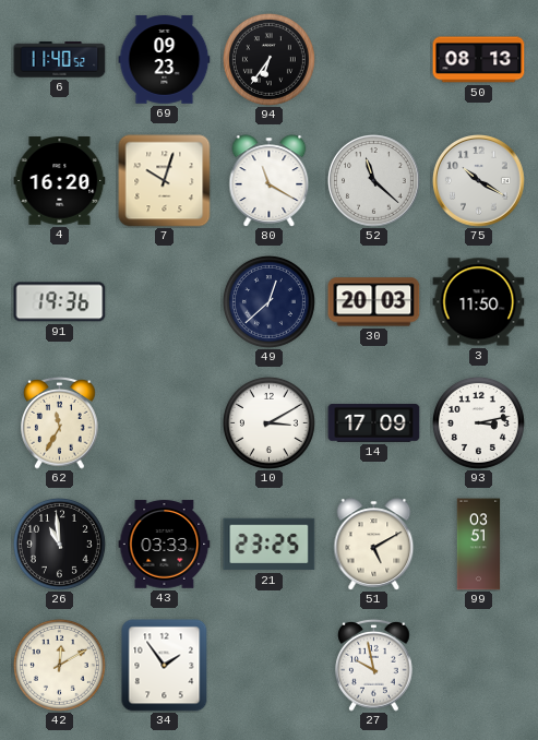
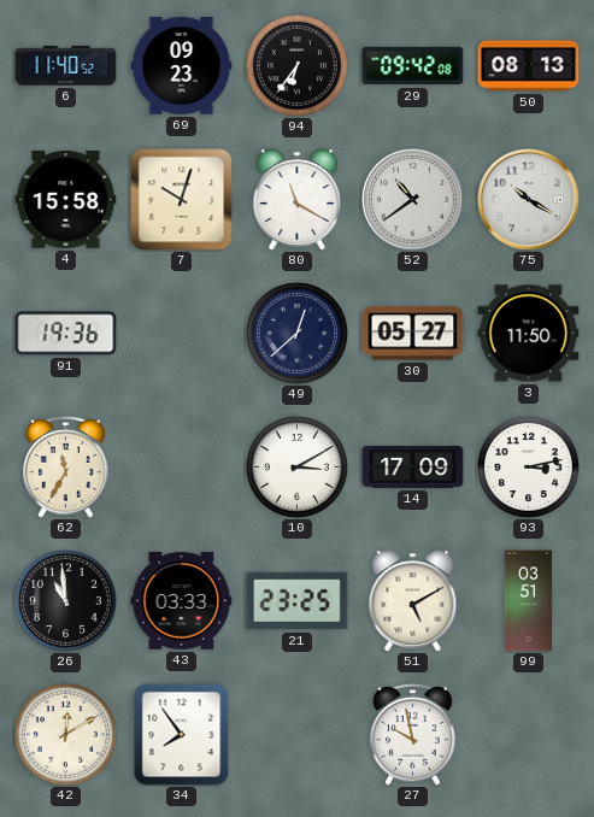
29: none -> 09:42 (413, 66)
4: 16:20 -> 15:58 (66, 200)
52: 11:22 -> 10:39 (413, 200)
30: 20:03 -> 05:27 (413, 334)
34: 1:54 -> 7:54 (182, 735)
